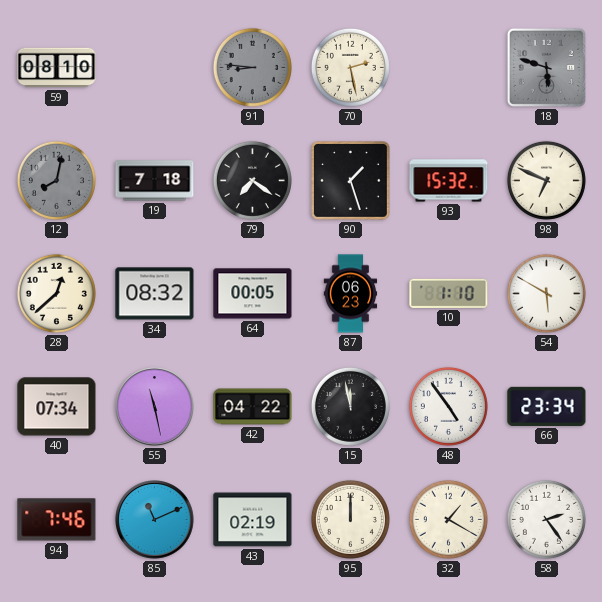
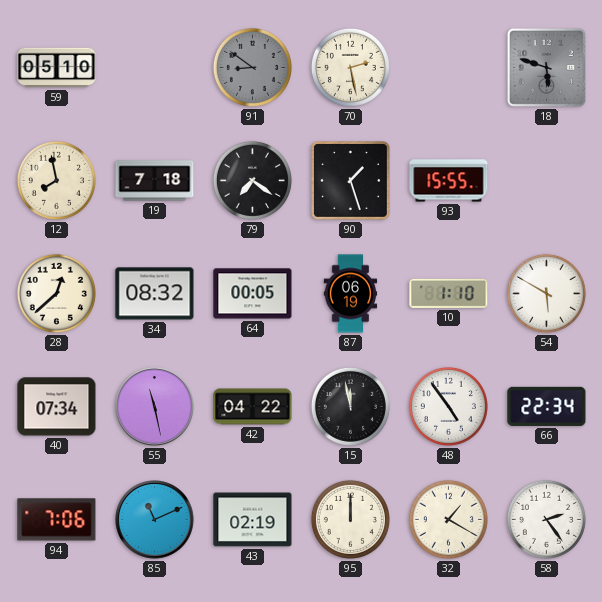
59: 08:10 -> 05:10 (57, 68)
91: 8:46 -> 8:51 (252, 67)
12: 8:02 -> 7:58 (56, 180)
12 dial: grey -> cream (56, 180)
93: 15:32 -> 15:55 (449, 181)
98: 6:49 -> none (546, 180)
87: 06:23 -> 06:19 (351, 294)
66: 23:34 -> 22:34 (547, 406)
94: 7:46 -> 7:06 (57, 520)
